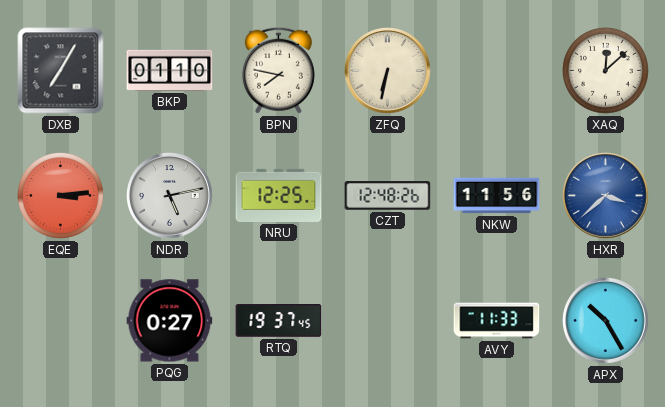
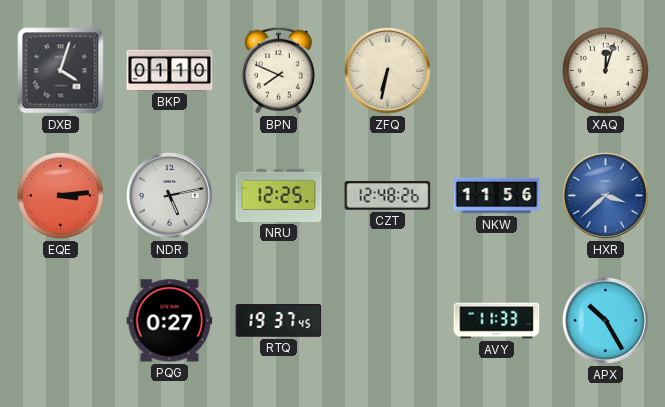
DXB: 7:05 -> 4:03 (61, 71)
BPN: 7:47 -> 7:49 (278, 70)
XAQ: 12:08 -> 12:03 (605, 70)
